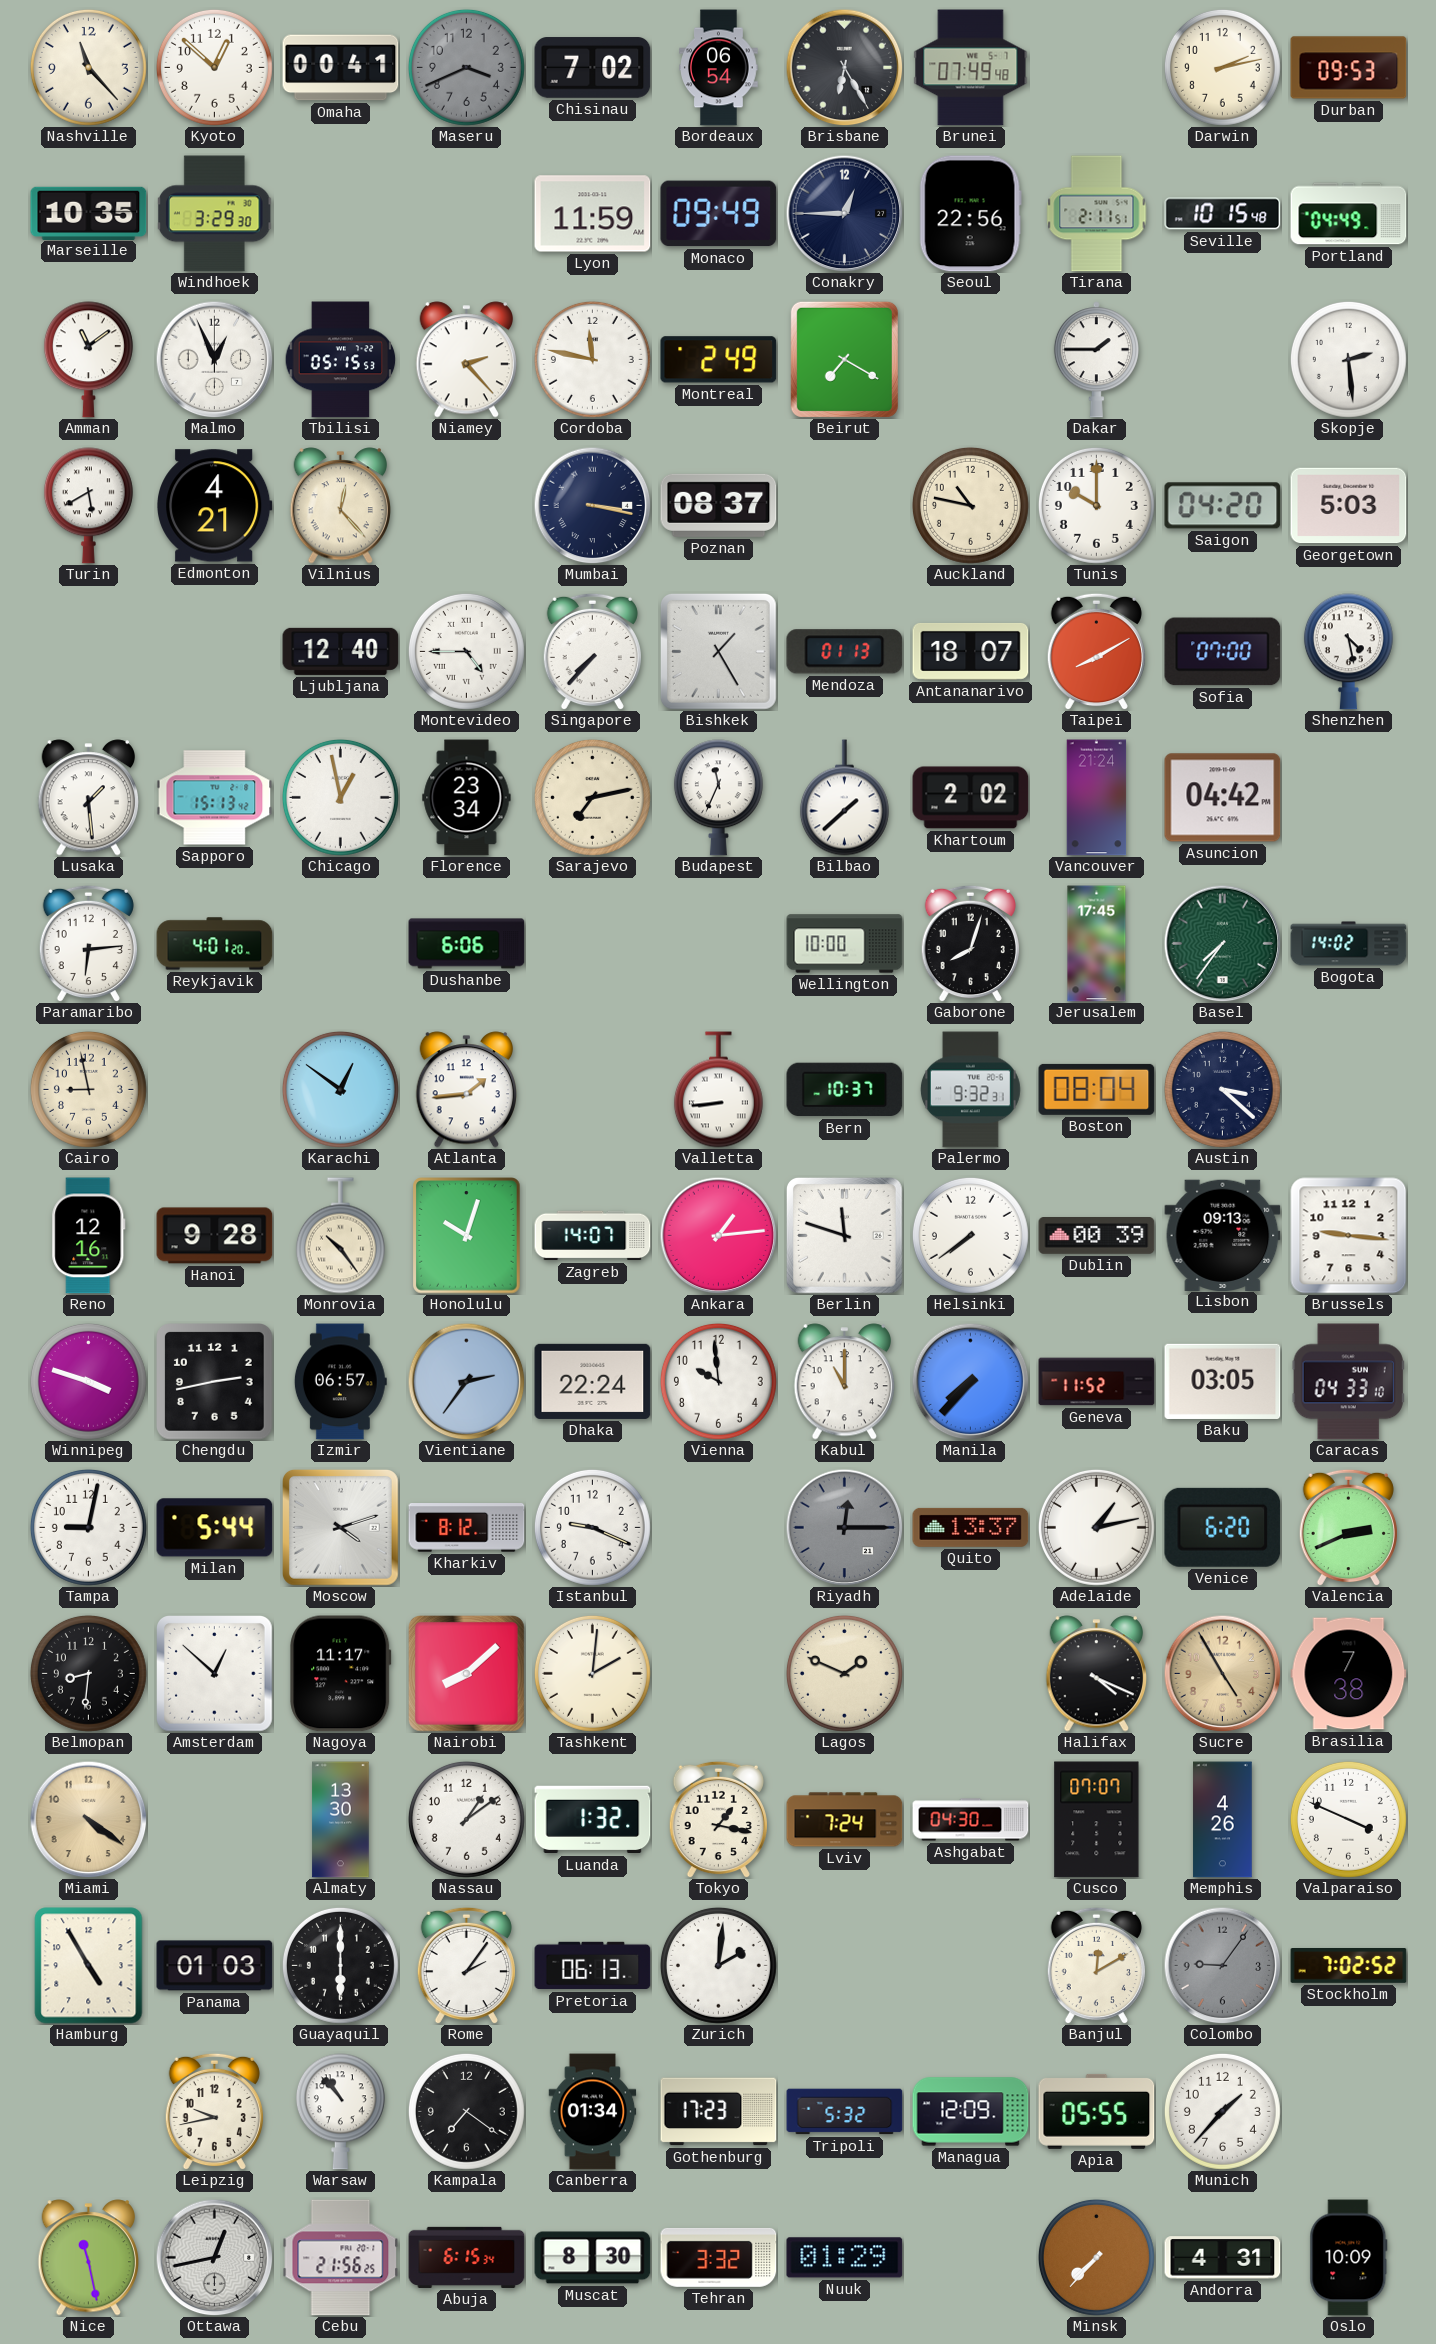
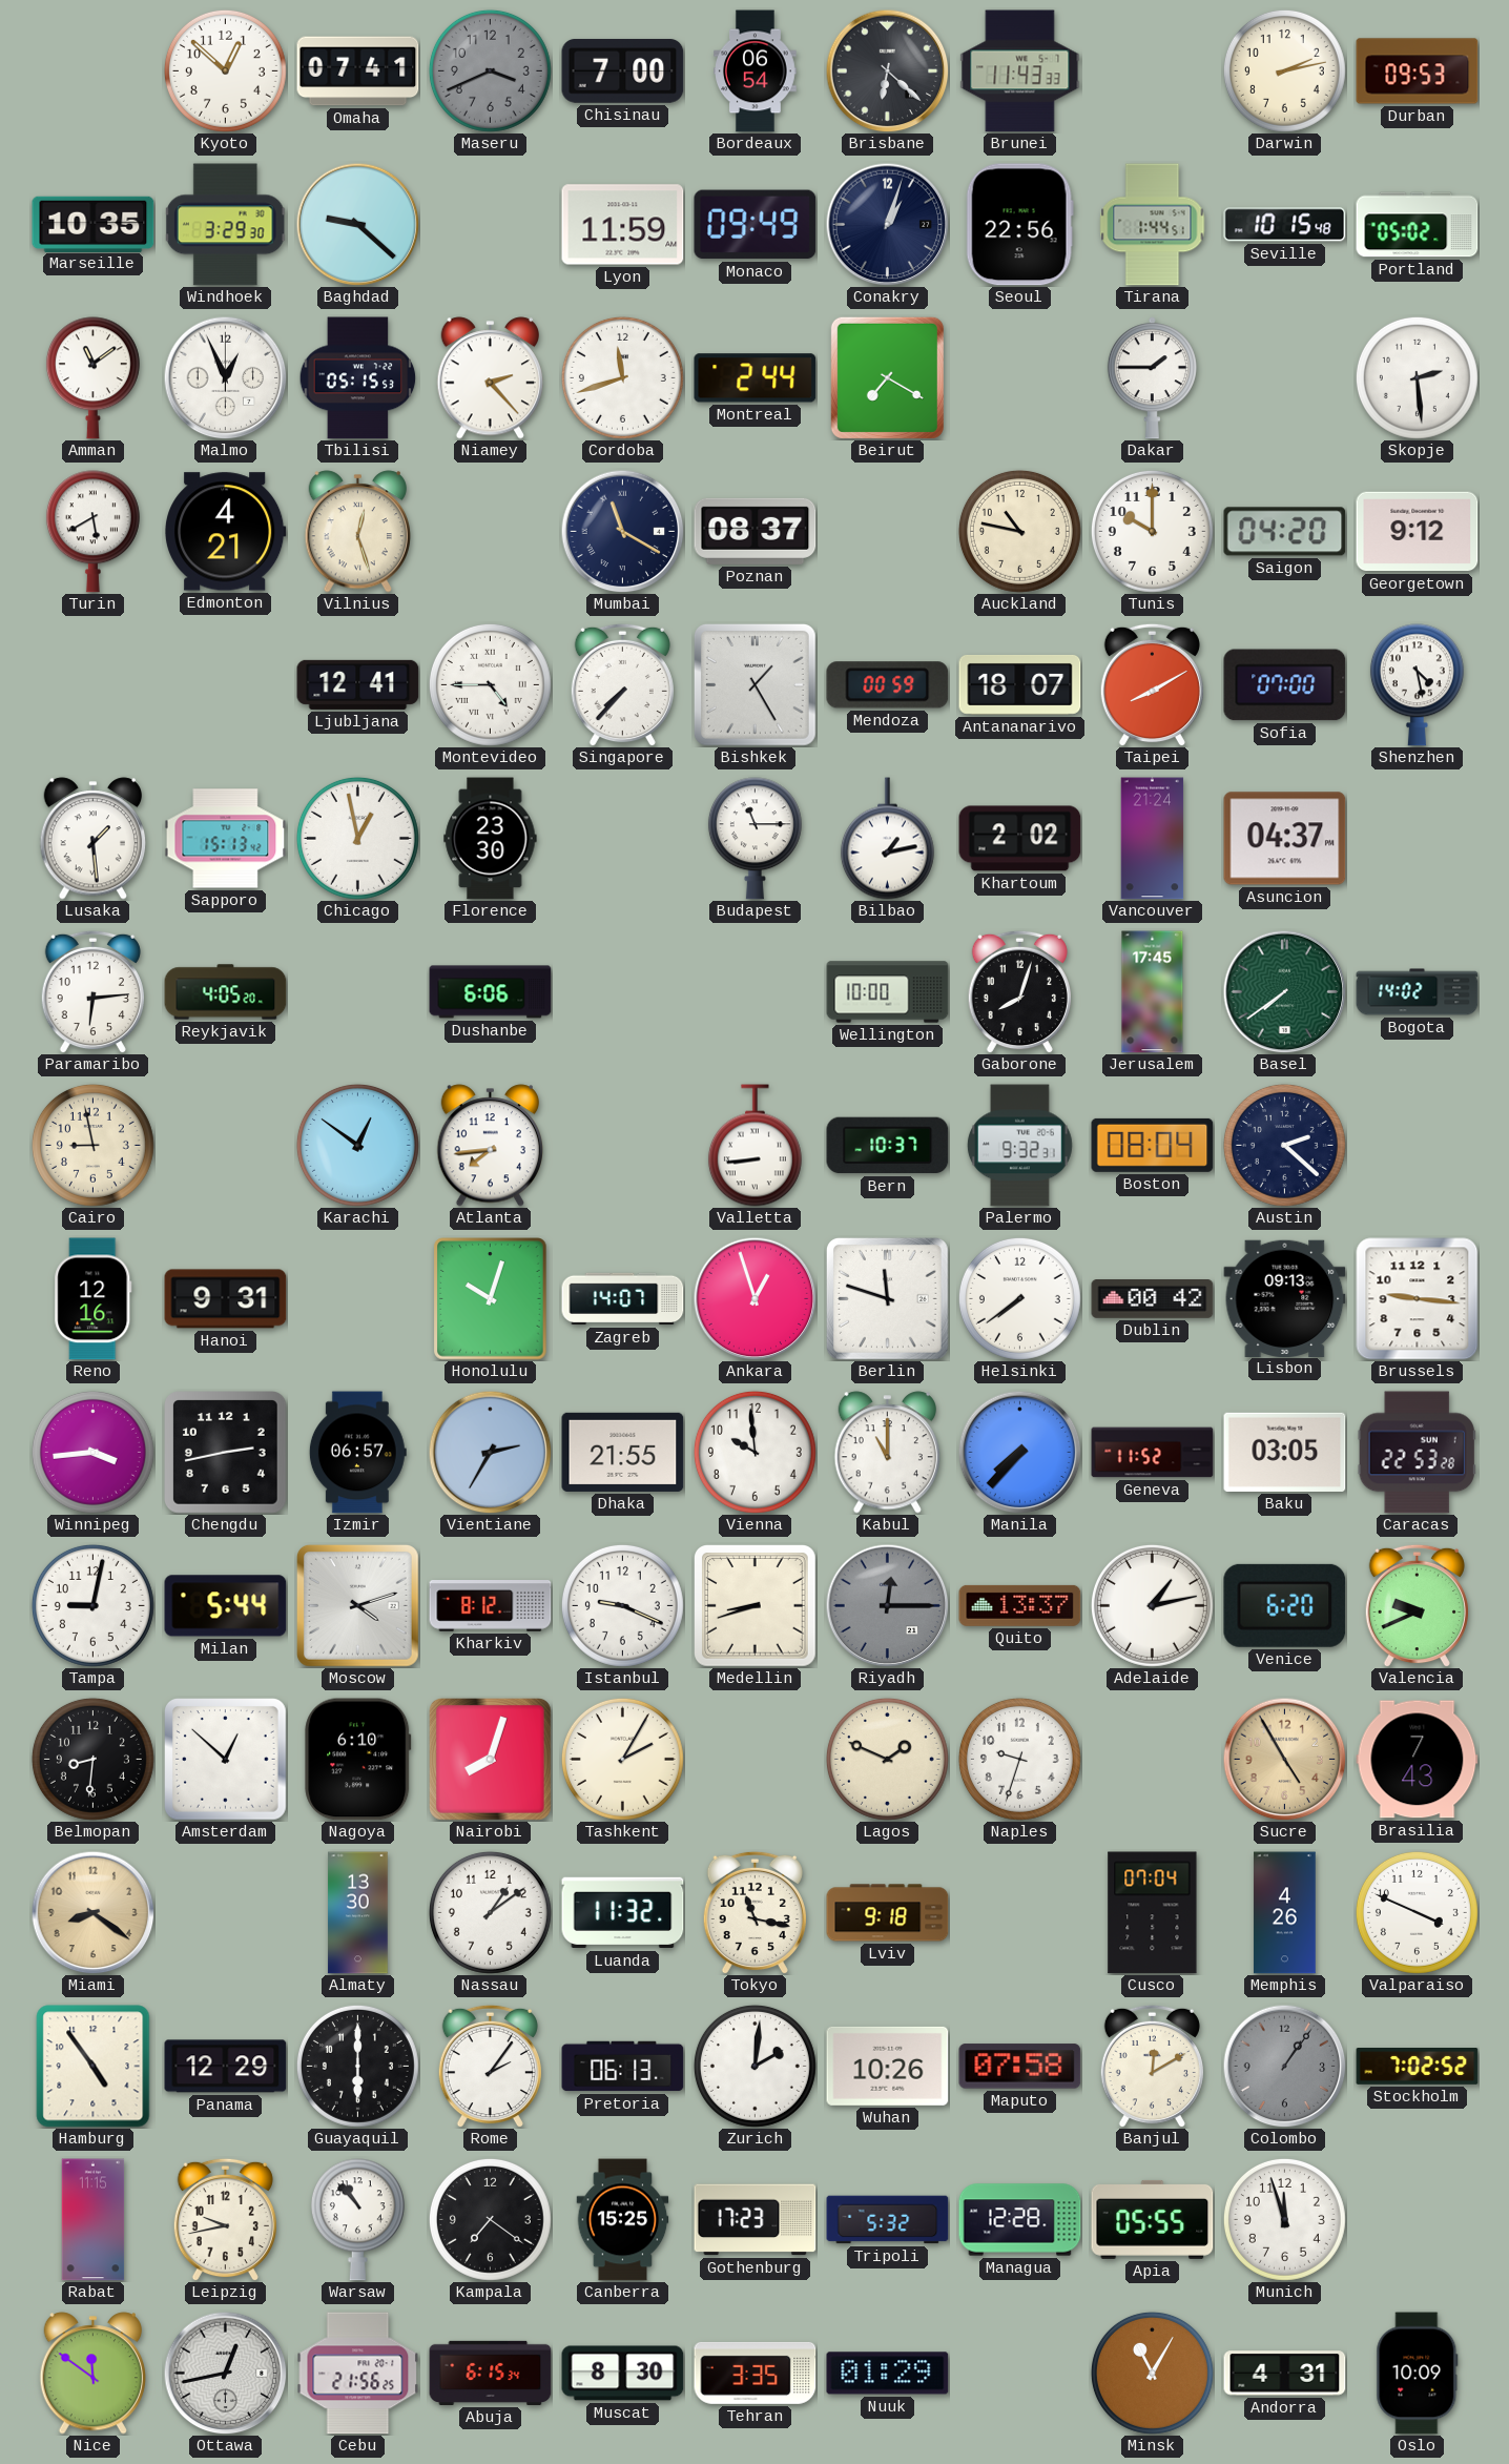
Nashville: 11:23 -> none (88, 67)
Omaha: 00:41 -> 07:41 (358, 71)
Chisinau: 7:02 -> 7:00 (623, 71)
Brisbane: 6:25 -> 6:22 (887, 70)
Brunei: 07:49 -> 11:43 (1020, 71)
Baghdad: none -> 9:22 (357, 224)
Conakry: 12:45 -> 1:03 (887, 224)
Tirana: 2:11 -> 1:44 (1153, 225)
Portland: 04:49 -> 05:02 (1418, 225)
Cordoba: 11:47 -> 11:42 (622, 377)
Montreal: 2:49 -> 2:44 (756, 378)
Vilnius: 12:23 -> 12:27 (357, 532)
Mumbai: 3:17 -> 11:20 (622, 531)
Georgetown: 5:03 -> 9:12 (1418, 532)
Ljubljana: 12:40 -> 12:41 (358, 684)
Mendoza: 01:13 -> 00:59 (888, 685)
Florence: 23:34 -> 23:30 (491, 839)
Sarajevo: 7:13 -> none (592, 797)
Budapest: 11:34 -> 11:15 (754, 839)
Bilbao: 1:38 -> 1:13 (887, 839)
Asuncion: 04:42 -> 04:37 (1285, 839)
Reykjavik: 4:01 -> 4:05 (226, 992)
Basel: 7:36 -> 7:39 (1284, 991)
Atlanta: 1:44 -> 7:44 (490, 1146)
Austin: 3:22 -> 2:22 (1284, 1145)
Hanoi: 9:28 -> 9:31 (226, 1299)
Monrovia: 10:24 -> none (340, 1236)
Ankara: 1:14 -> 12:57 (754, 1298)
Dublin: 00:39 -> 00:42 (1153, 1299)
Winnipeg: 3:48 -> 3:44 (92, 1452)
Vientiane: 2:36 -> 2:35 (490, 1452)
Dhaka: 22:24 -> 21:55 (623, 1452)
Caracas: 04:33 -> 22:53 (1417, 1453)
Medellin: none -> 8:42 (756, 1606)
Valencia: 2:41 -> 9:41 (1417, 1605)
Nagoya: 11:17 -> 6:10 (358, 1760)
Nairobi: 8:08 -> 8:03 (490, 1759)
Tashkent: 2:01 -> 2:05 (622, 1759)
Naples: none -> 9:33 (1019, 1759)
Halifax: 4:19 -> none (1096, 1674)
Brasilia: 7:38 -> 7:43 (1418, 1760)
Miami: 4:21 -> 8:21 (92, 1912)
Luanda: 1:32 -> 11:32 (623, 1913)
Tokyo: 1:17 -> 11:17 (754, 1912)
Lviv: 7:24 -> 9:18 (888, 1913)
Ashgabat: 04:30 -> none (971, 1820)
Cusco: 07:07 -> 07:04 (1153, 1913)
Hamburg: 4:55 -> 4:54 (94, 2067)
Panama: 01:03 -> 12:29 (226, 2067)
Wuhan: none -> 10:26 (888, 2066)
Maputo: none -> 07:58 (1020, 2067)
Colombo: 9:06 -> 1:06 (1284, 2066)
Rabat: none -> 11:15 (94, 2220)
Canberra: 01:34 -> 15:25 (623, 2220)
Managua: 12:09 -> 12:28 (1020, 2220)
Munich: 1:37 -> 11:57 (1284, 2219)
Nice: 11:28 -> 11:51 (92, 2374)
Tehran: 3:32 -> 3:35 (756, 2373)
Minsk: 7:37 -> 11:05 (1152, 2373)
